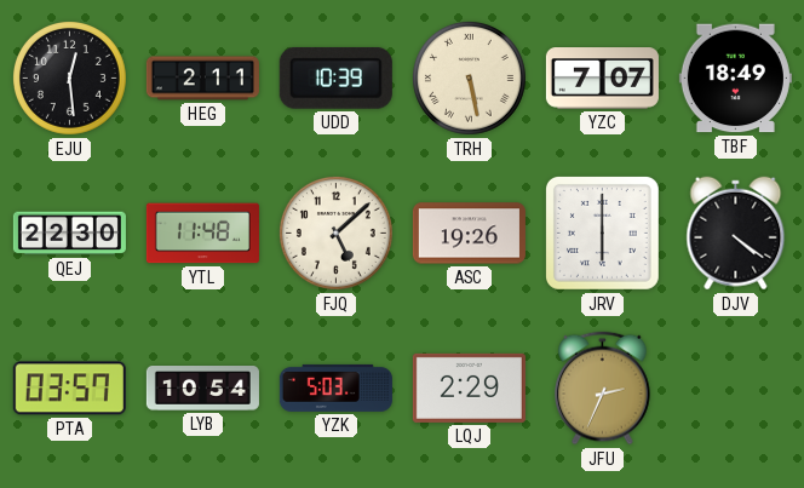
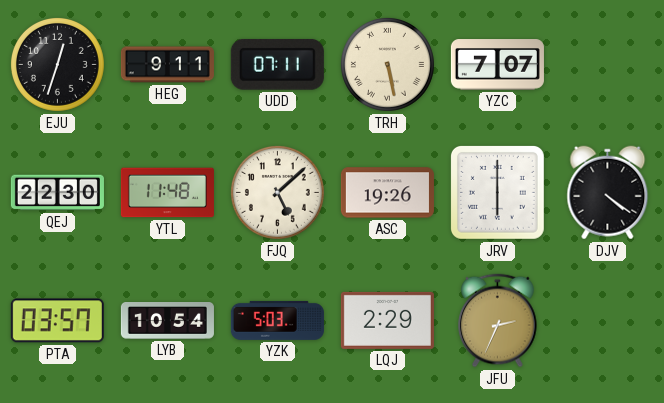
EJU: 12:29 -> 12:33 (57, 64)
HEG: 2:11 -> 9:11 (167, 65)
UDD: 10:39 -> 07:11 (277, 64)
TBF: 18:49 -> none (735, 79)
